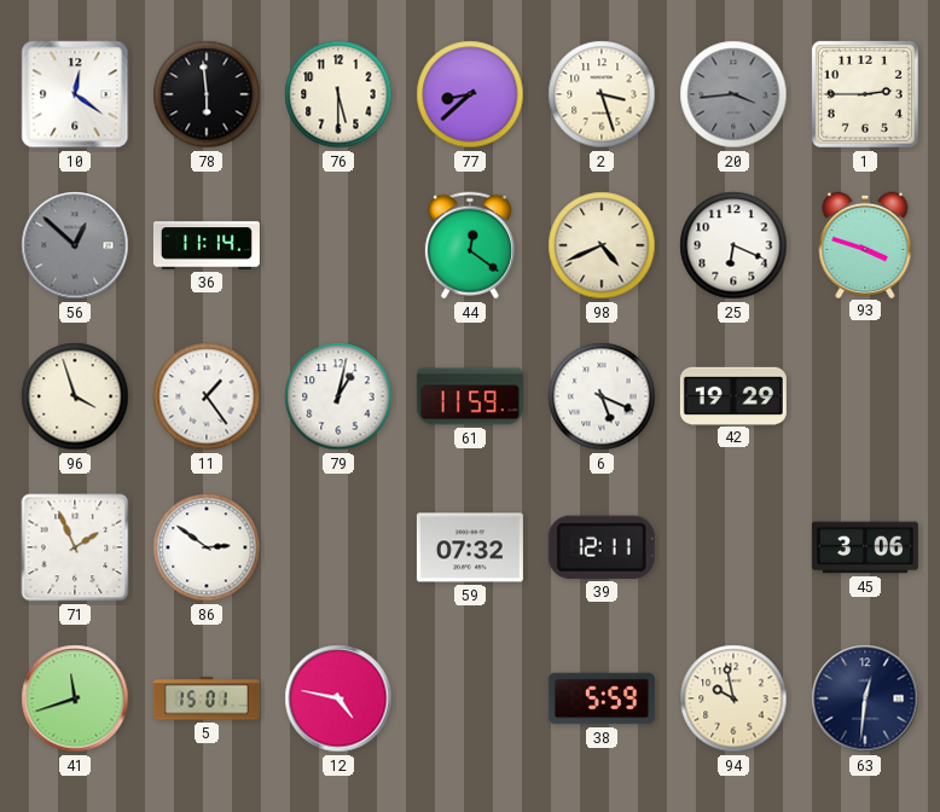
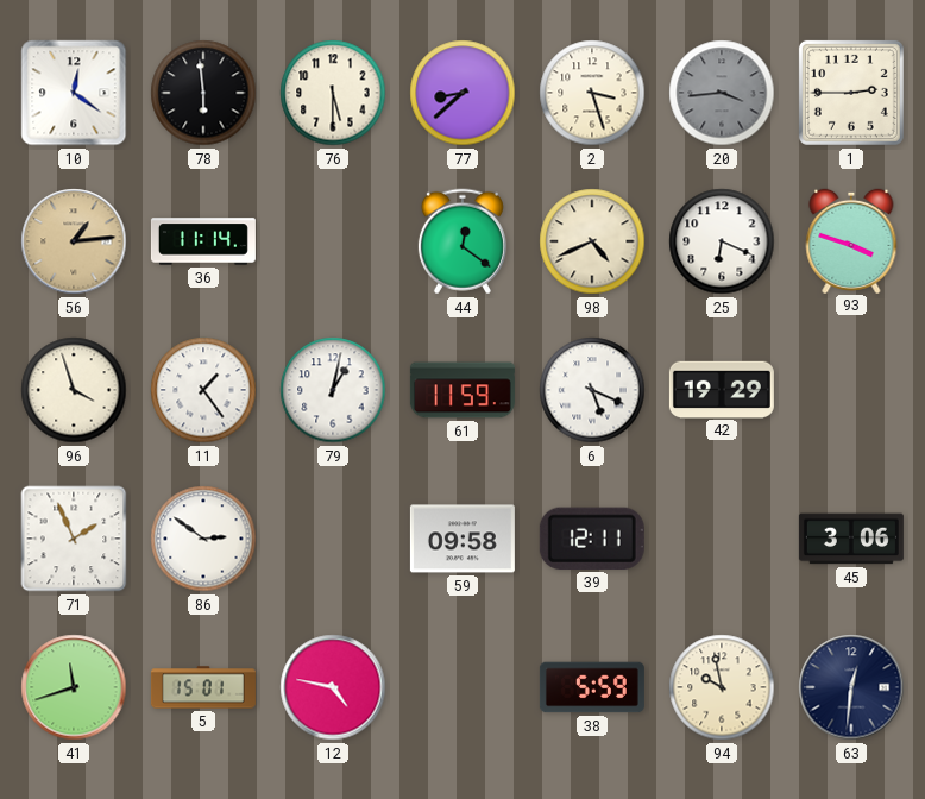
56: 12:52 -> 1:14 (74, 241)
56 dial: grey -> champagne (74, 241)
59: 07:32 -> 09:58 (462, 539)
